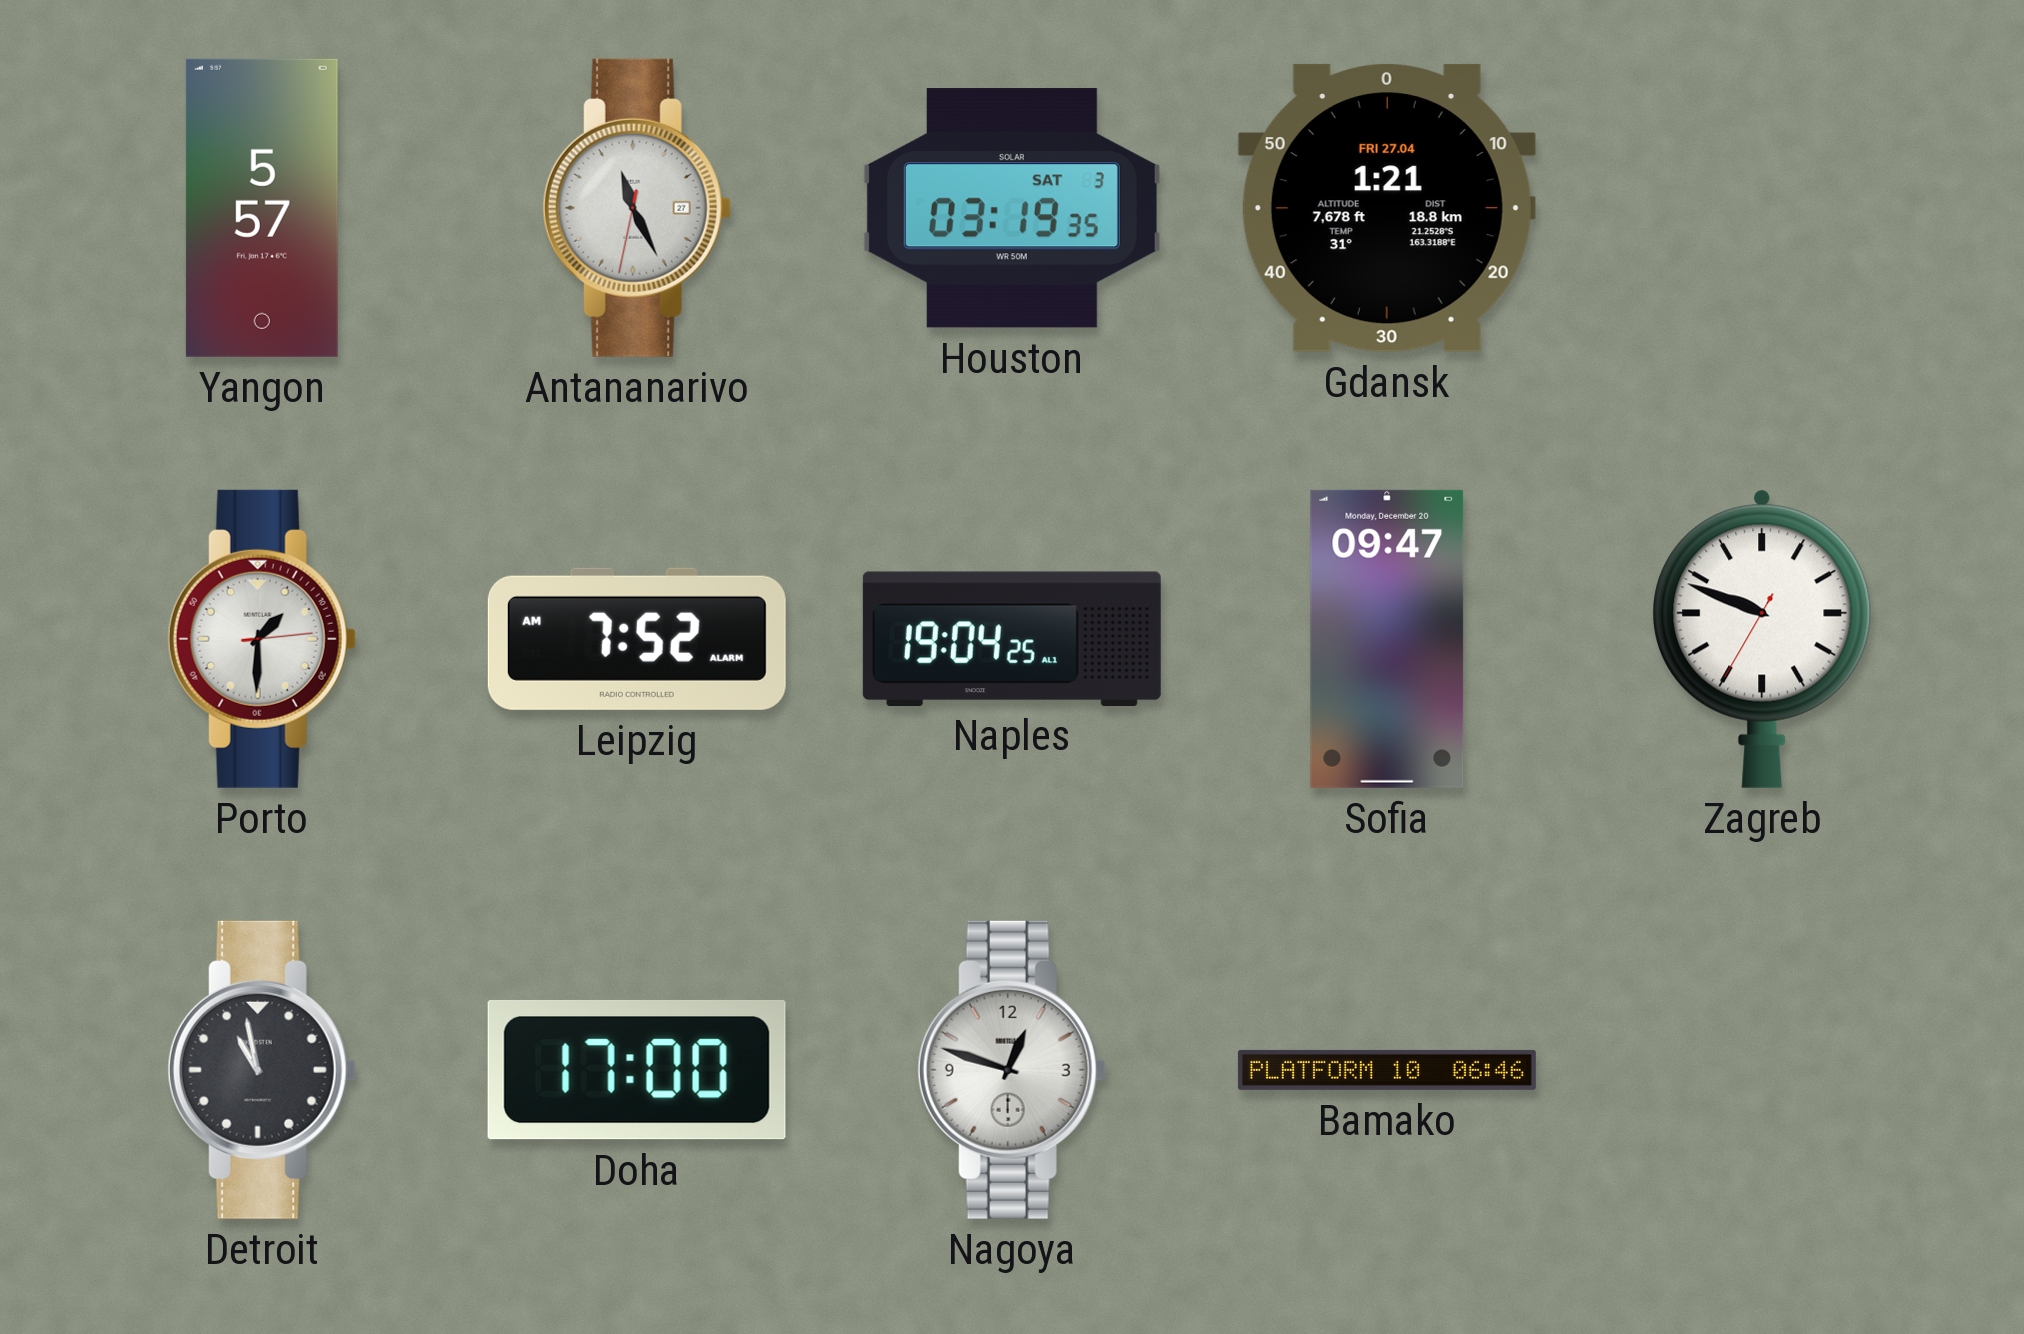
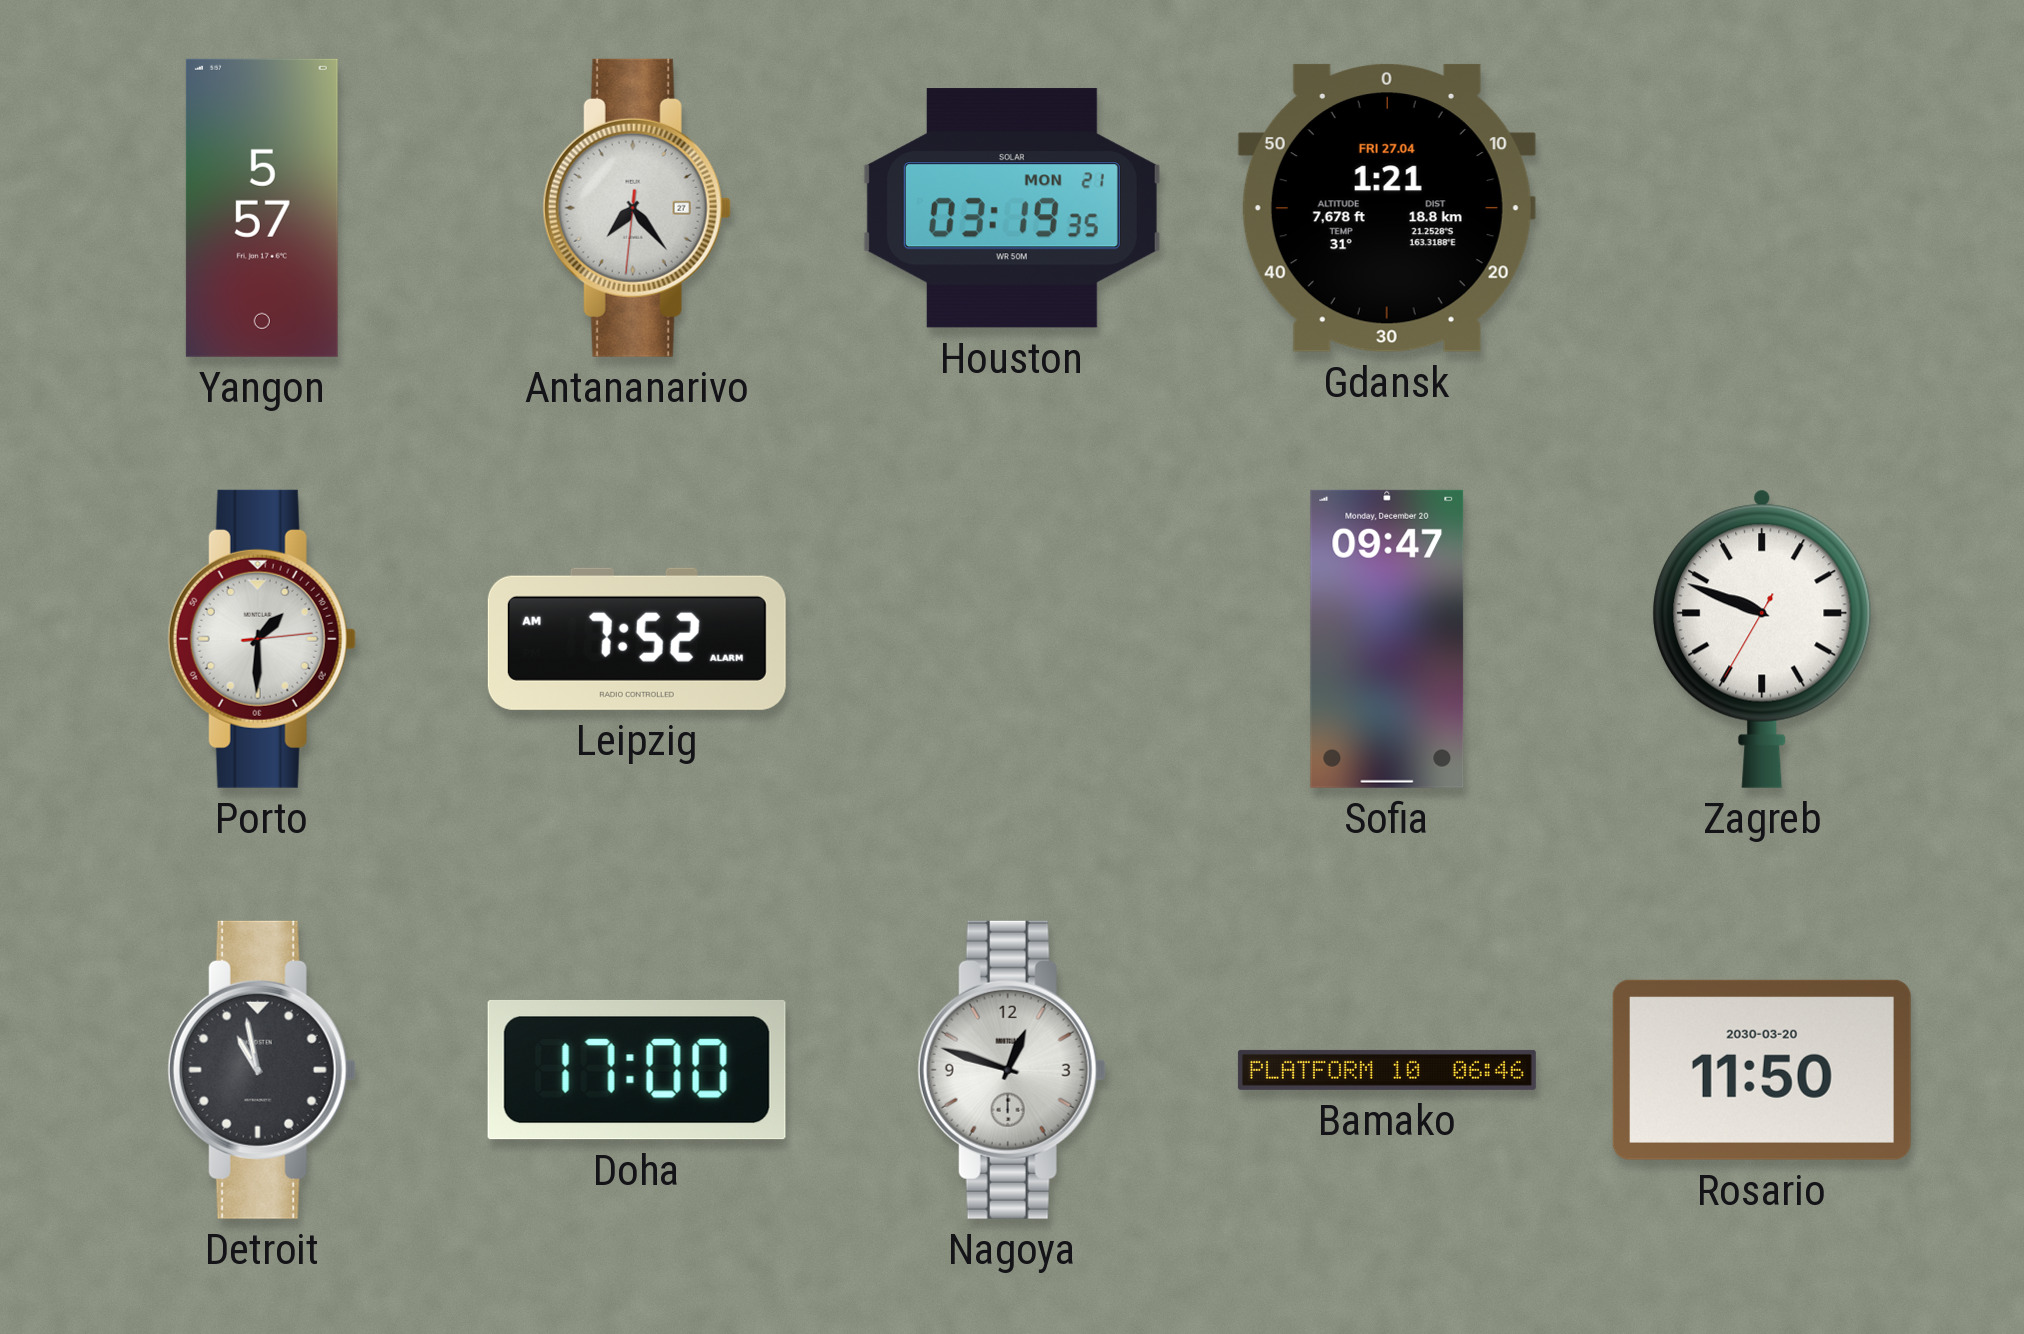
Antananarivo: 11:25 -> 7:23 (637, 208)
Houston date: SAT 3 -> MON 21 (1012, 208)
Naples: 19:04 -> none (1012, 638)
Rosario: none -> 11:50 (1762, 1070)
